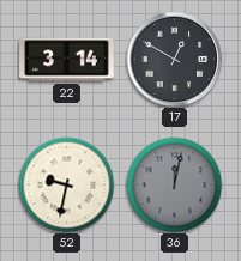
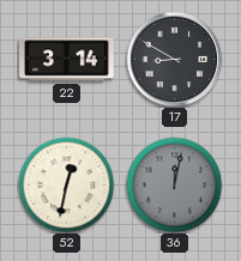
17: 12:50 -> 8:50 (174, 59)
52: 9:32 -> 12:32 (66, 184)
